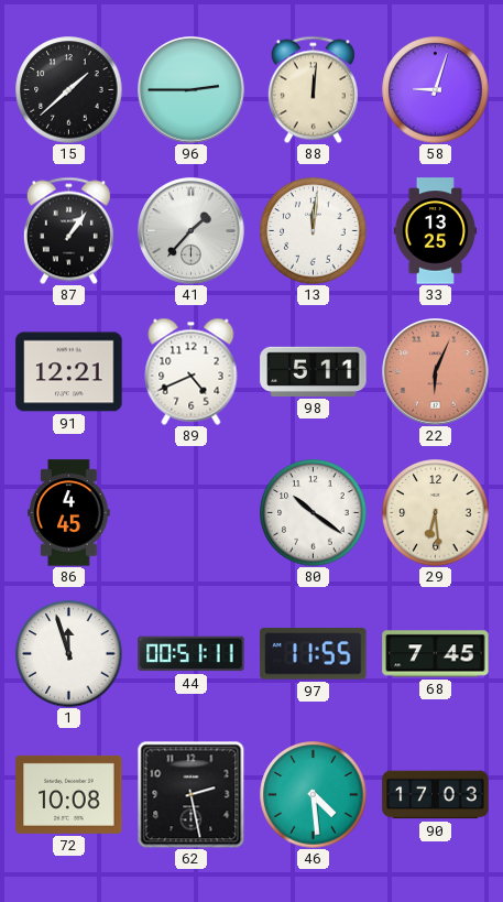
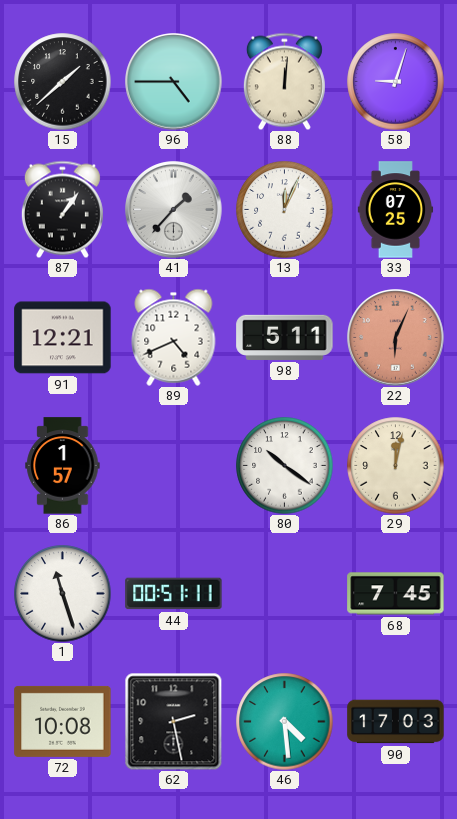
96: 2:45 -> 4:45 (174, 82)
13: 12:01 -> 12:04 (285, 210)
33: 13:25 -> 07:25 (396, 210)
86: 4:45 -> 1:57 (63, 466)
29: 6:29 -> 12:02 (396, 466)
1: 11:57 -> 11:27 (63, 594)
97: 11:55 -> none (314, 654)
